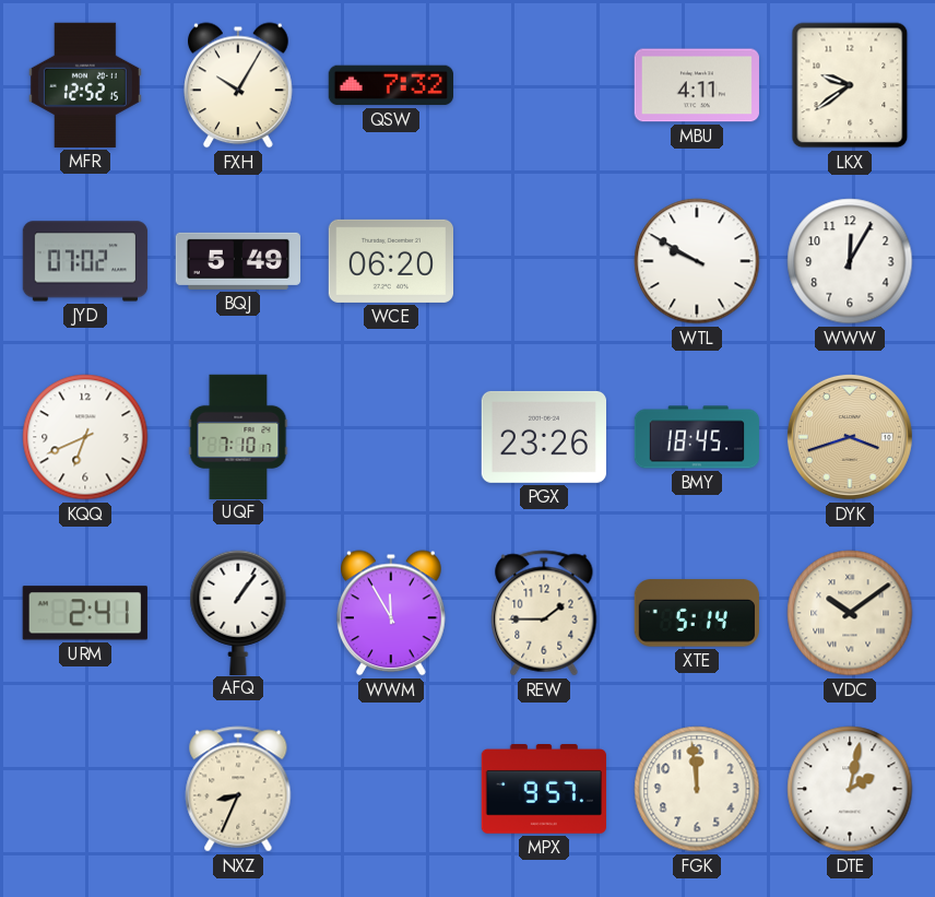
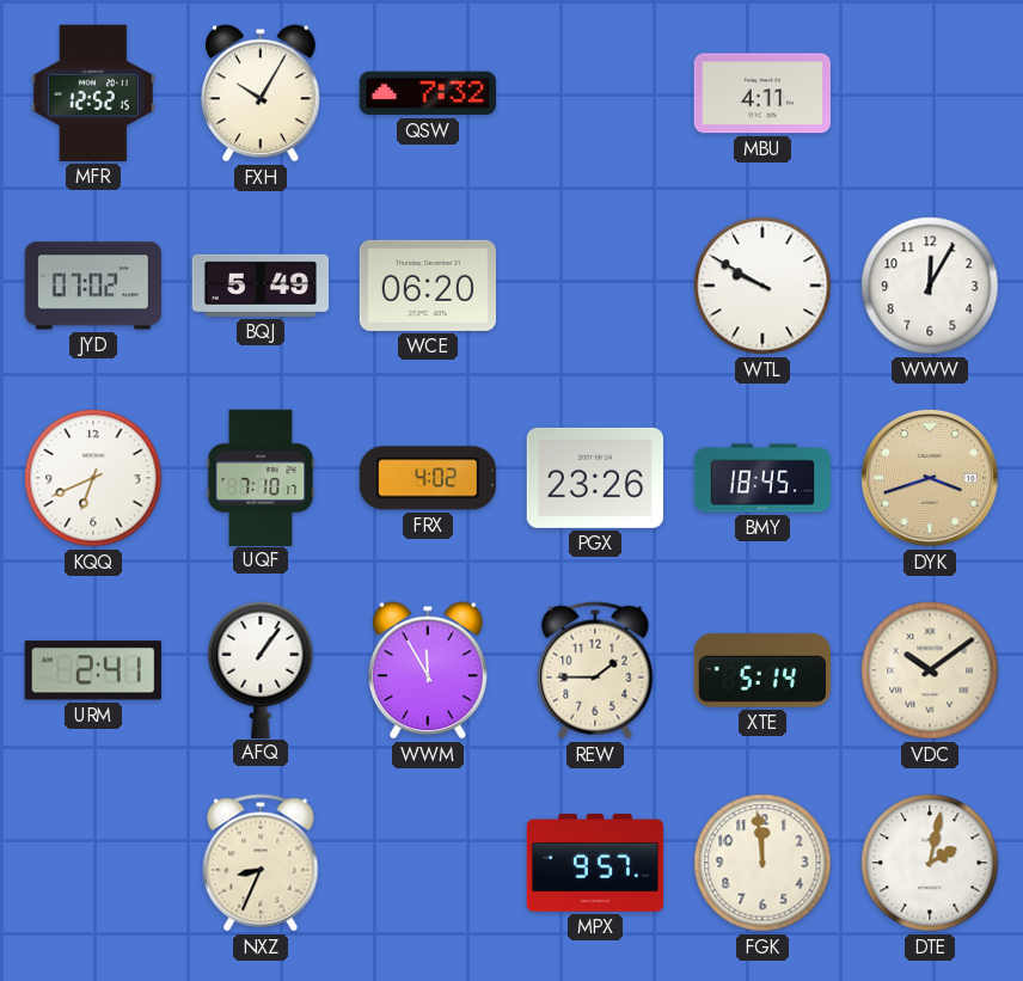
LKX: 9:39 -> none (850, 85)
FRX: none -> 4:02 (428, 478)
